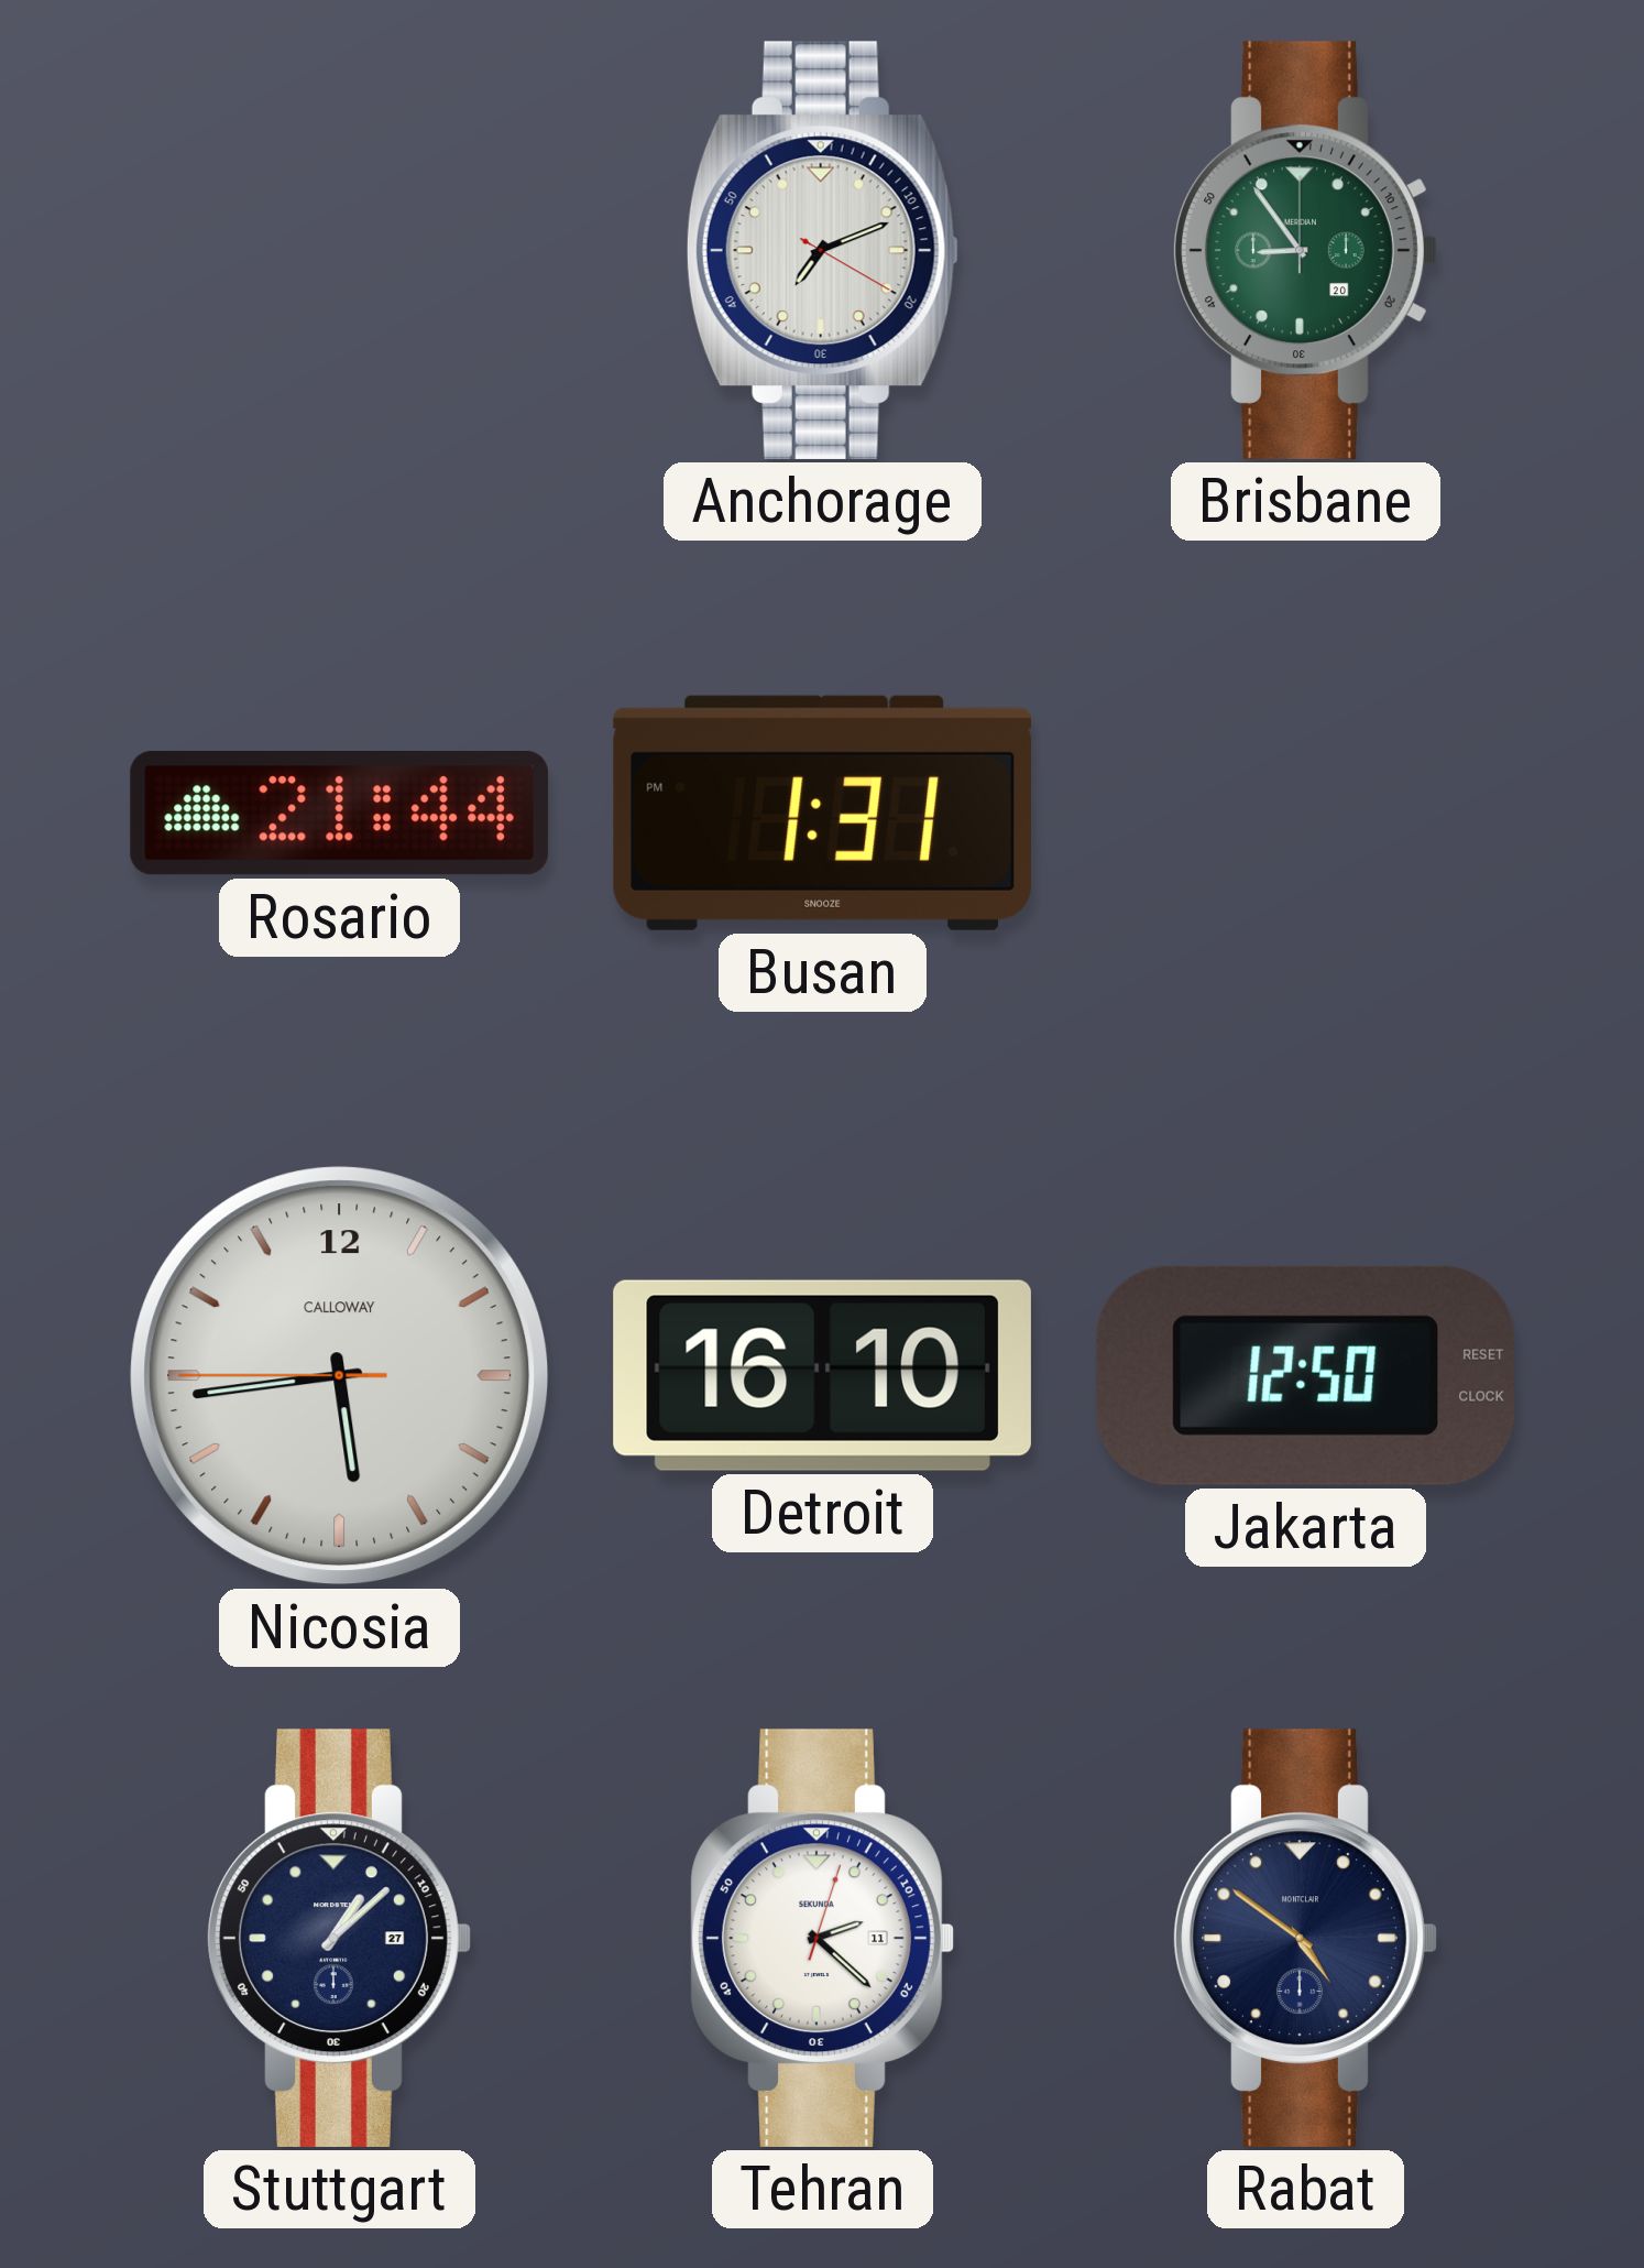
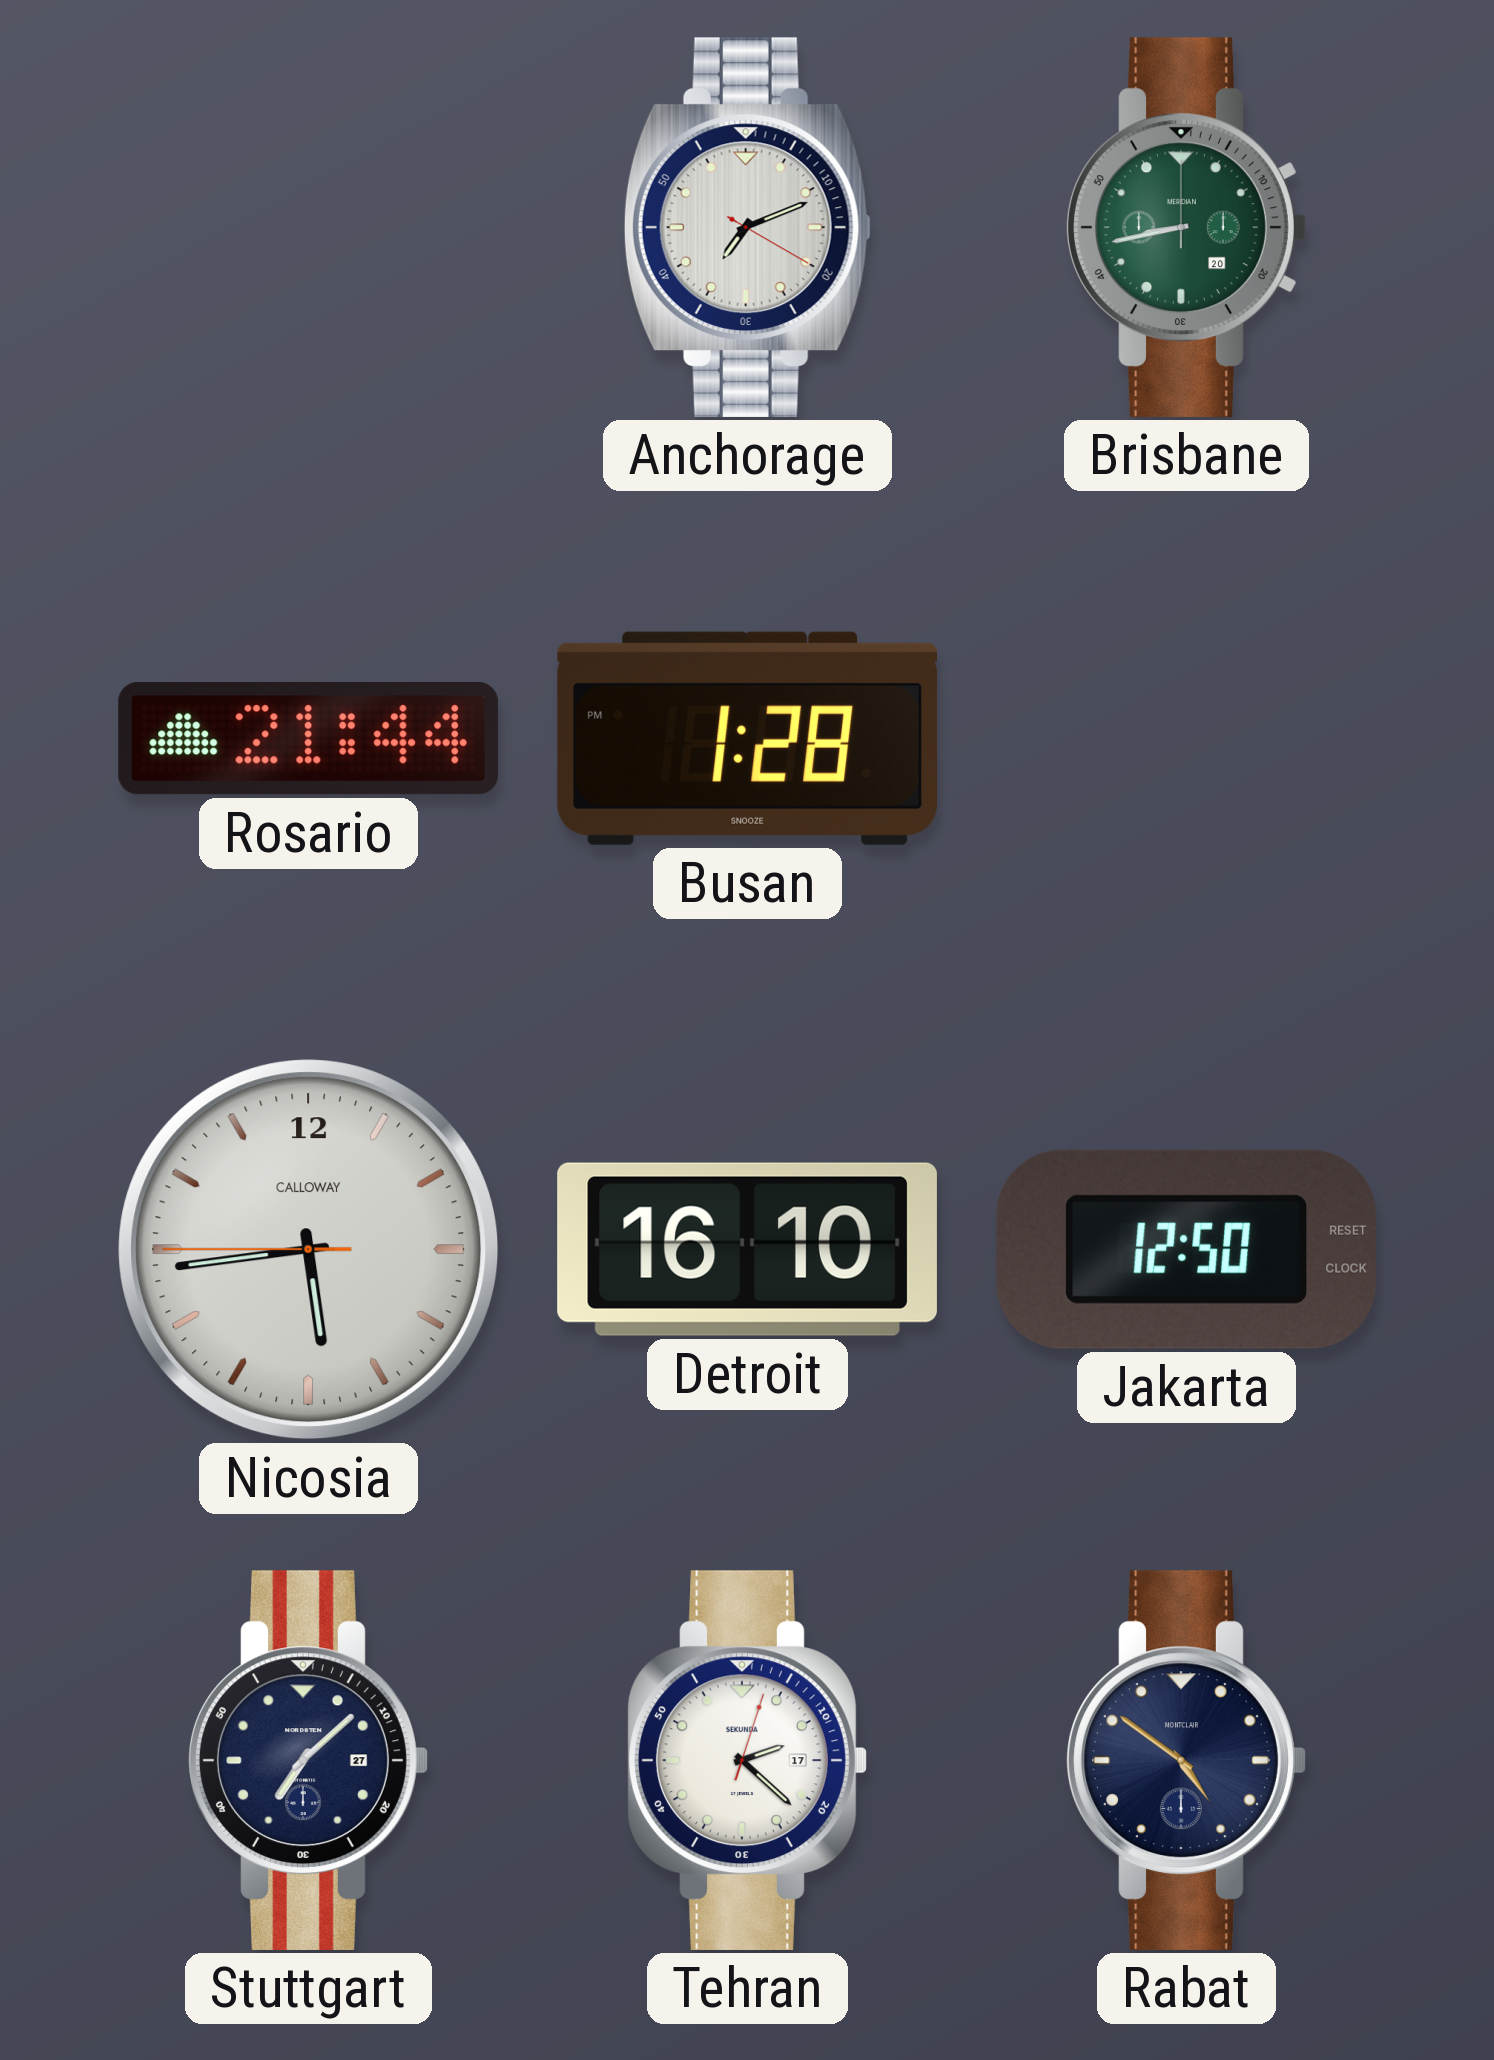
Brisbane: 8:54 -> 8:43 (1186, 227)
Busan: 1:31 -> 1:28 (747, 738)
Stuttgart: 1:08 -> 7:08 (308, 1760)
Tehran date: 11 -> 17 (747, 1760)
